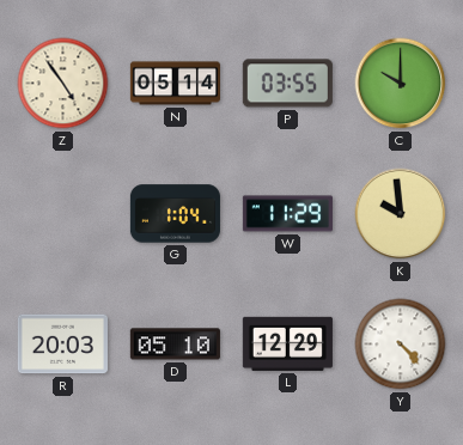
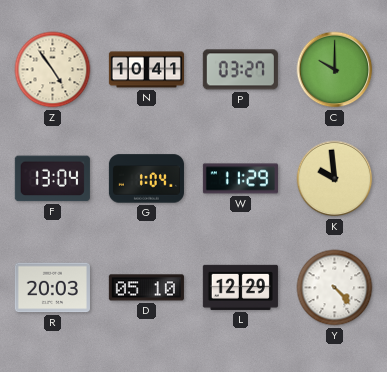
N: 05:14 -> 10:41 (146, 70)
P: 03:55 -> 03:27 (240, 70)
F: none -> 13:04 (52, 179)
